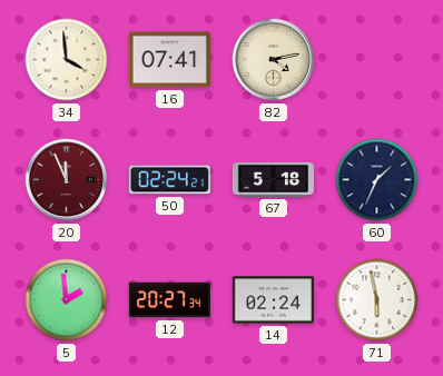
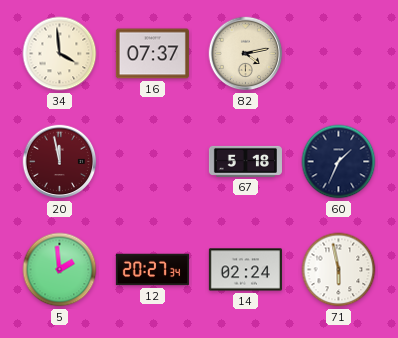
16: 07:41 -> 07:37 (152, 54)
20: 11:56 -> 11:58 (60, 162)
50: 02:24 -> none (169, 180)
